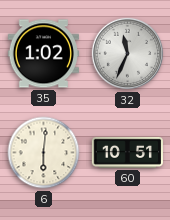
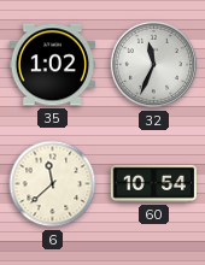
6: 6:01 -> 11:38 (53, 184)
60: 10:51 -> 10:54 (153, 183)
